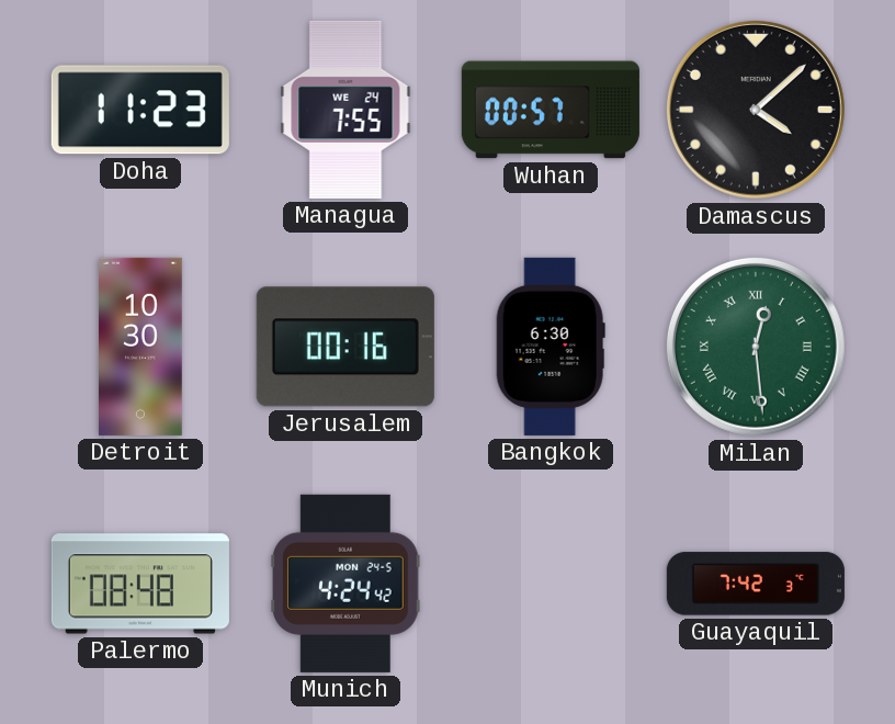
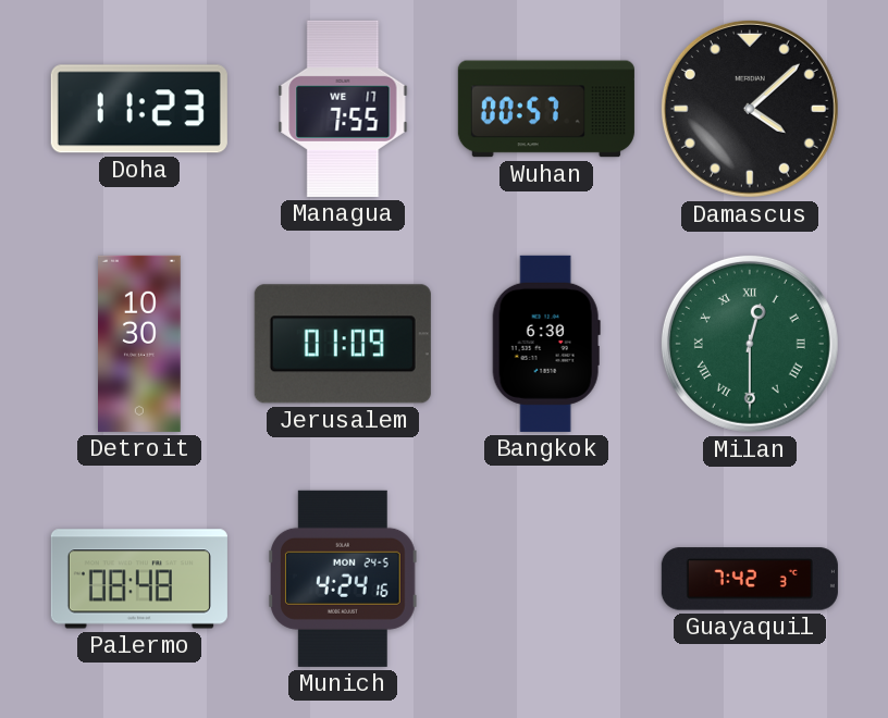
Managua date: WE 24 -> WE 17 (343, 109)
Jerusalem: 00:16 -> 01:09 (343, 344)
Milan: 12:29 -> 12:30 (750, 344)
Munich: 4:24:42 -> 4:24:16 (344, 579)
